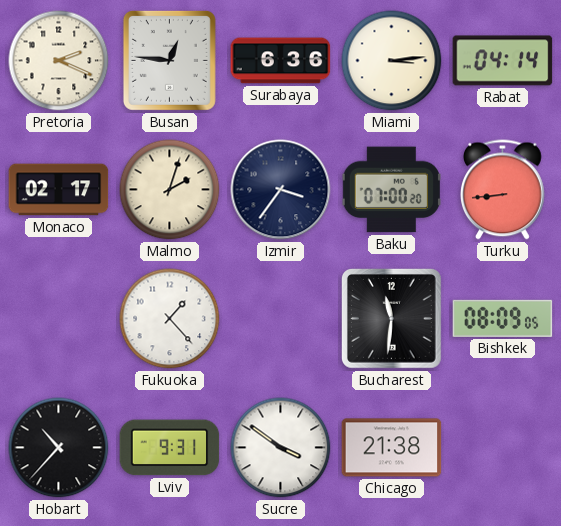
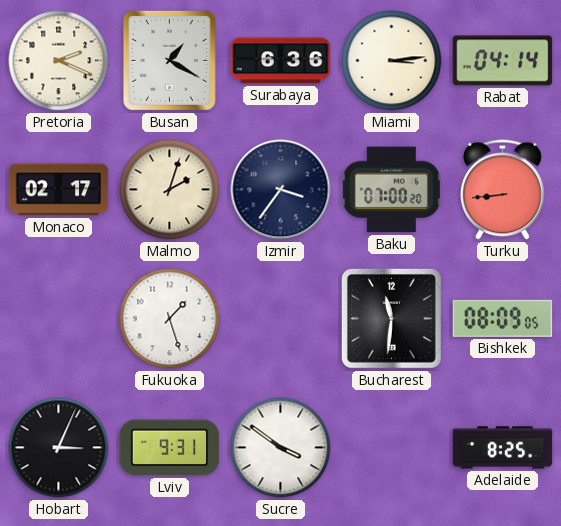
Busan: 12:46 -> 1:20 (169, 60)
Fukuoka: 1:23 -> 1:27 (170, 319)
Hobart: 10:37 -> 3:04 (59, 448)
Chicago: 21:38 -> none (392, 448)
Adelaide: none -> 8:25 (503, 448)
